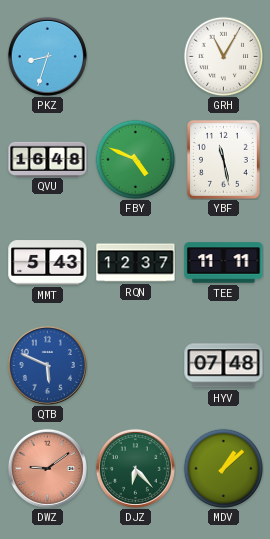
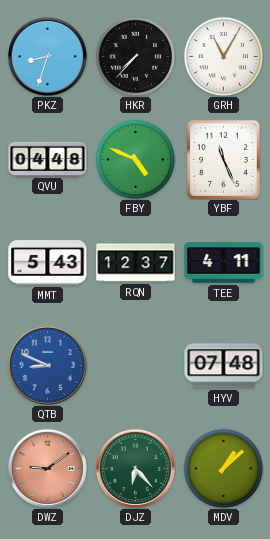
HKR: none -> 7:37 (135, 56)
QVU: 16:48 -> 04:48 (48, 159)
YBF: 11:28 -> 11:26 (223, 159)
TEE: 11:11 -> 4:11 (224, 263)
QTB: 5:49 -> 8:49 (47, 365)
